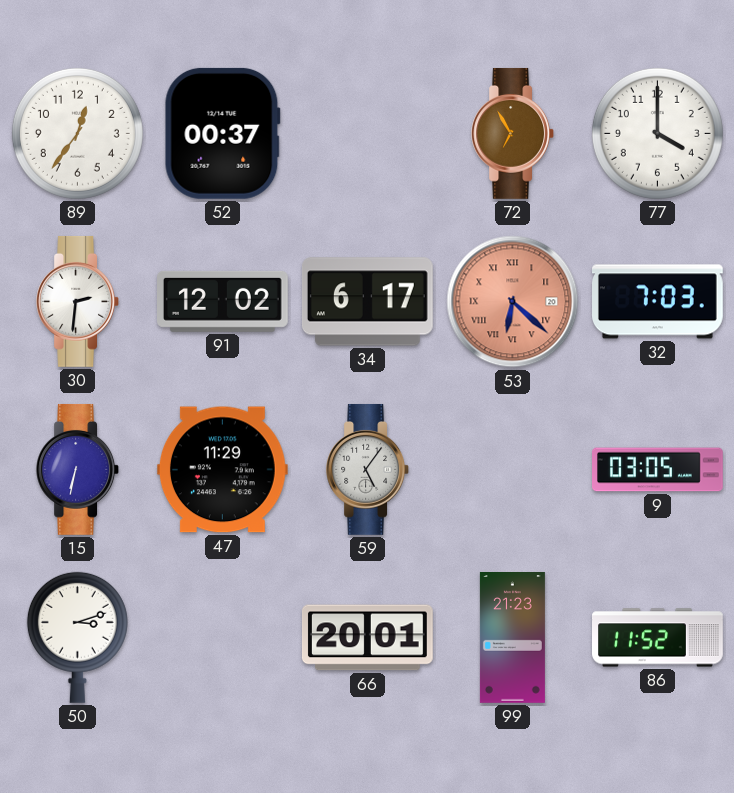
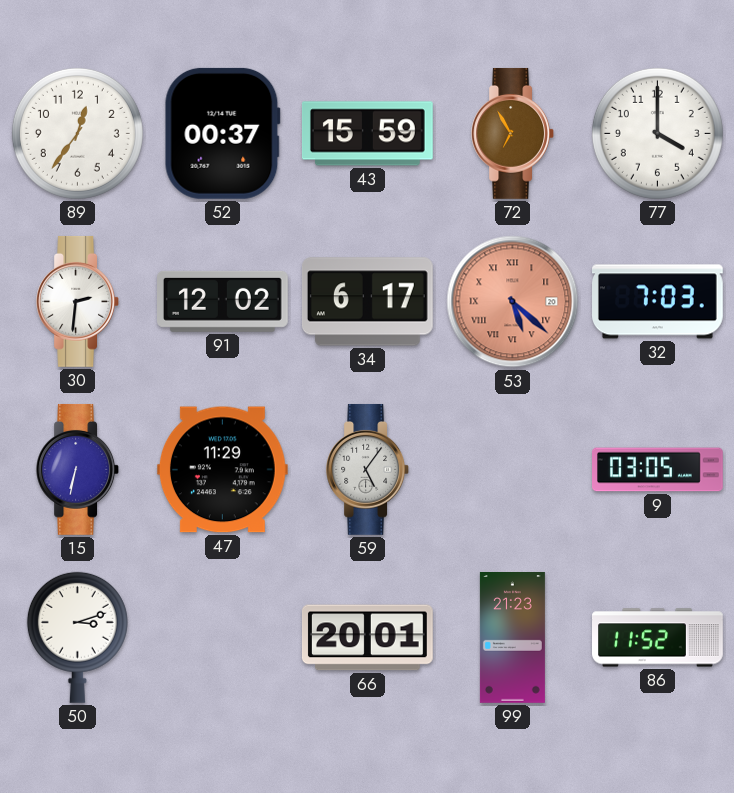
43: none -> 15:59 (367, 134)
53: 6:22 -> 5:22 (513, 302)
